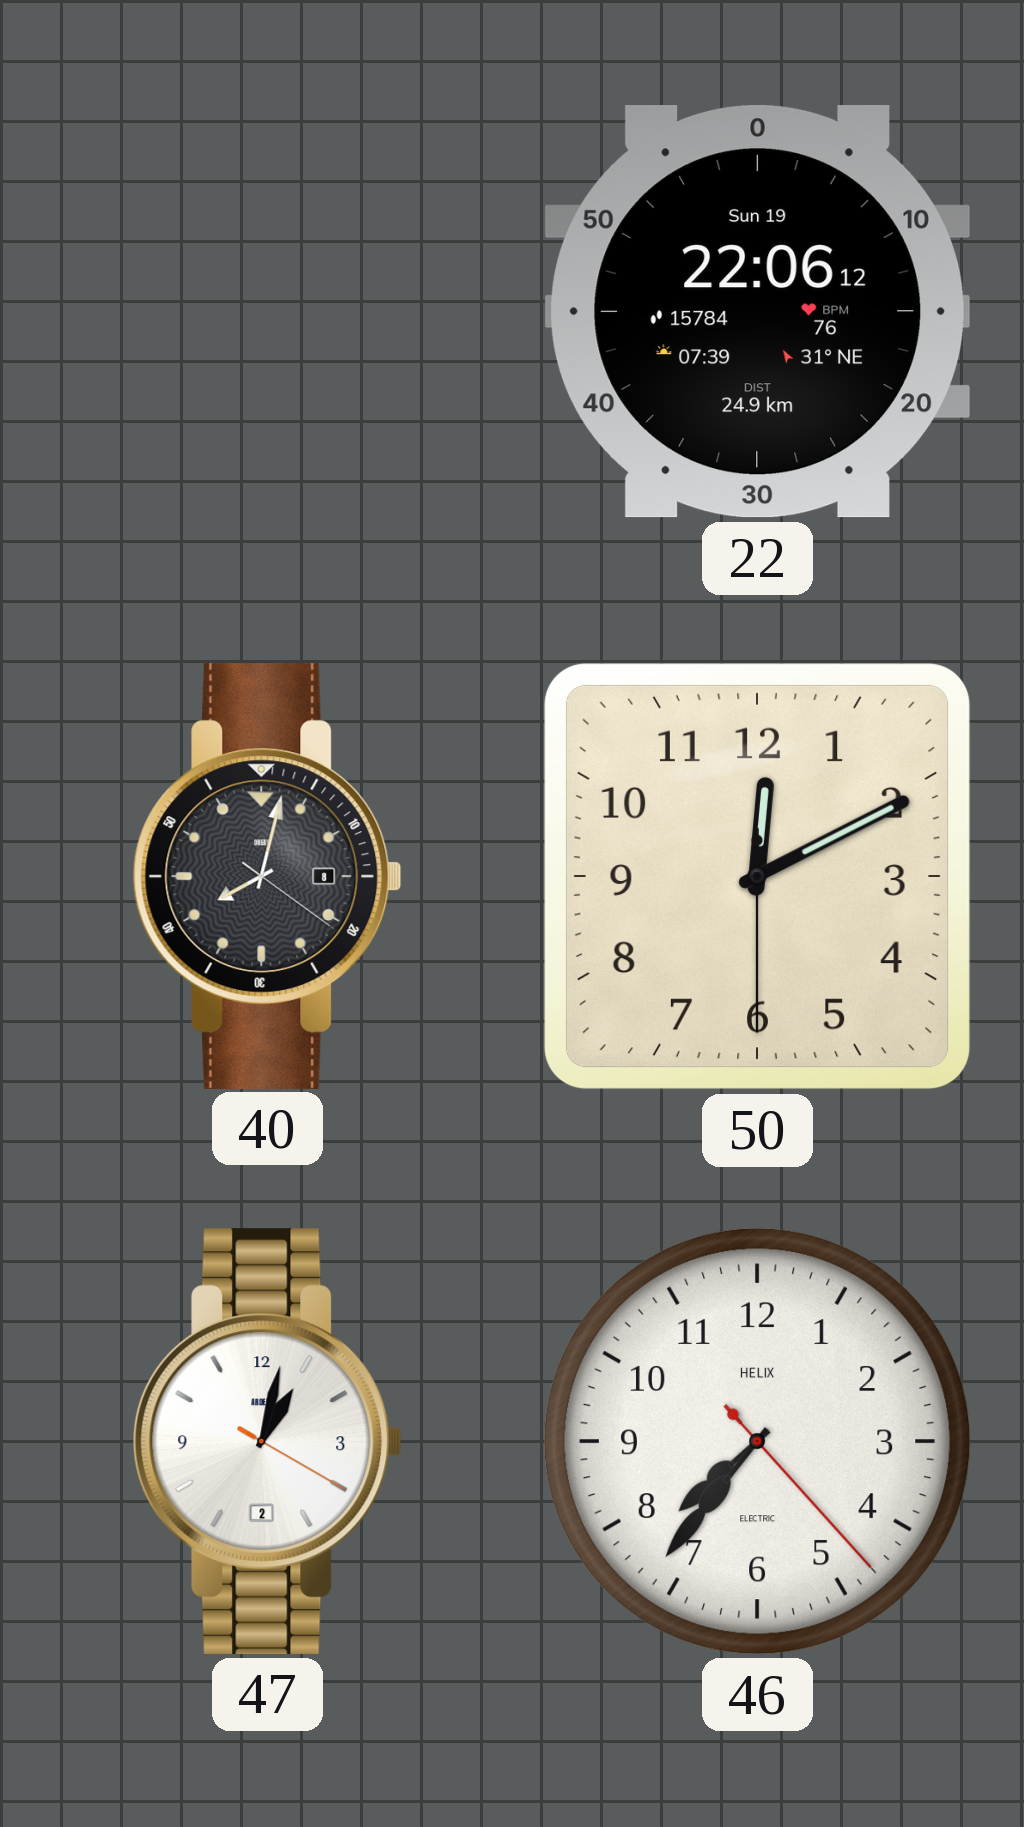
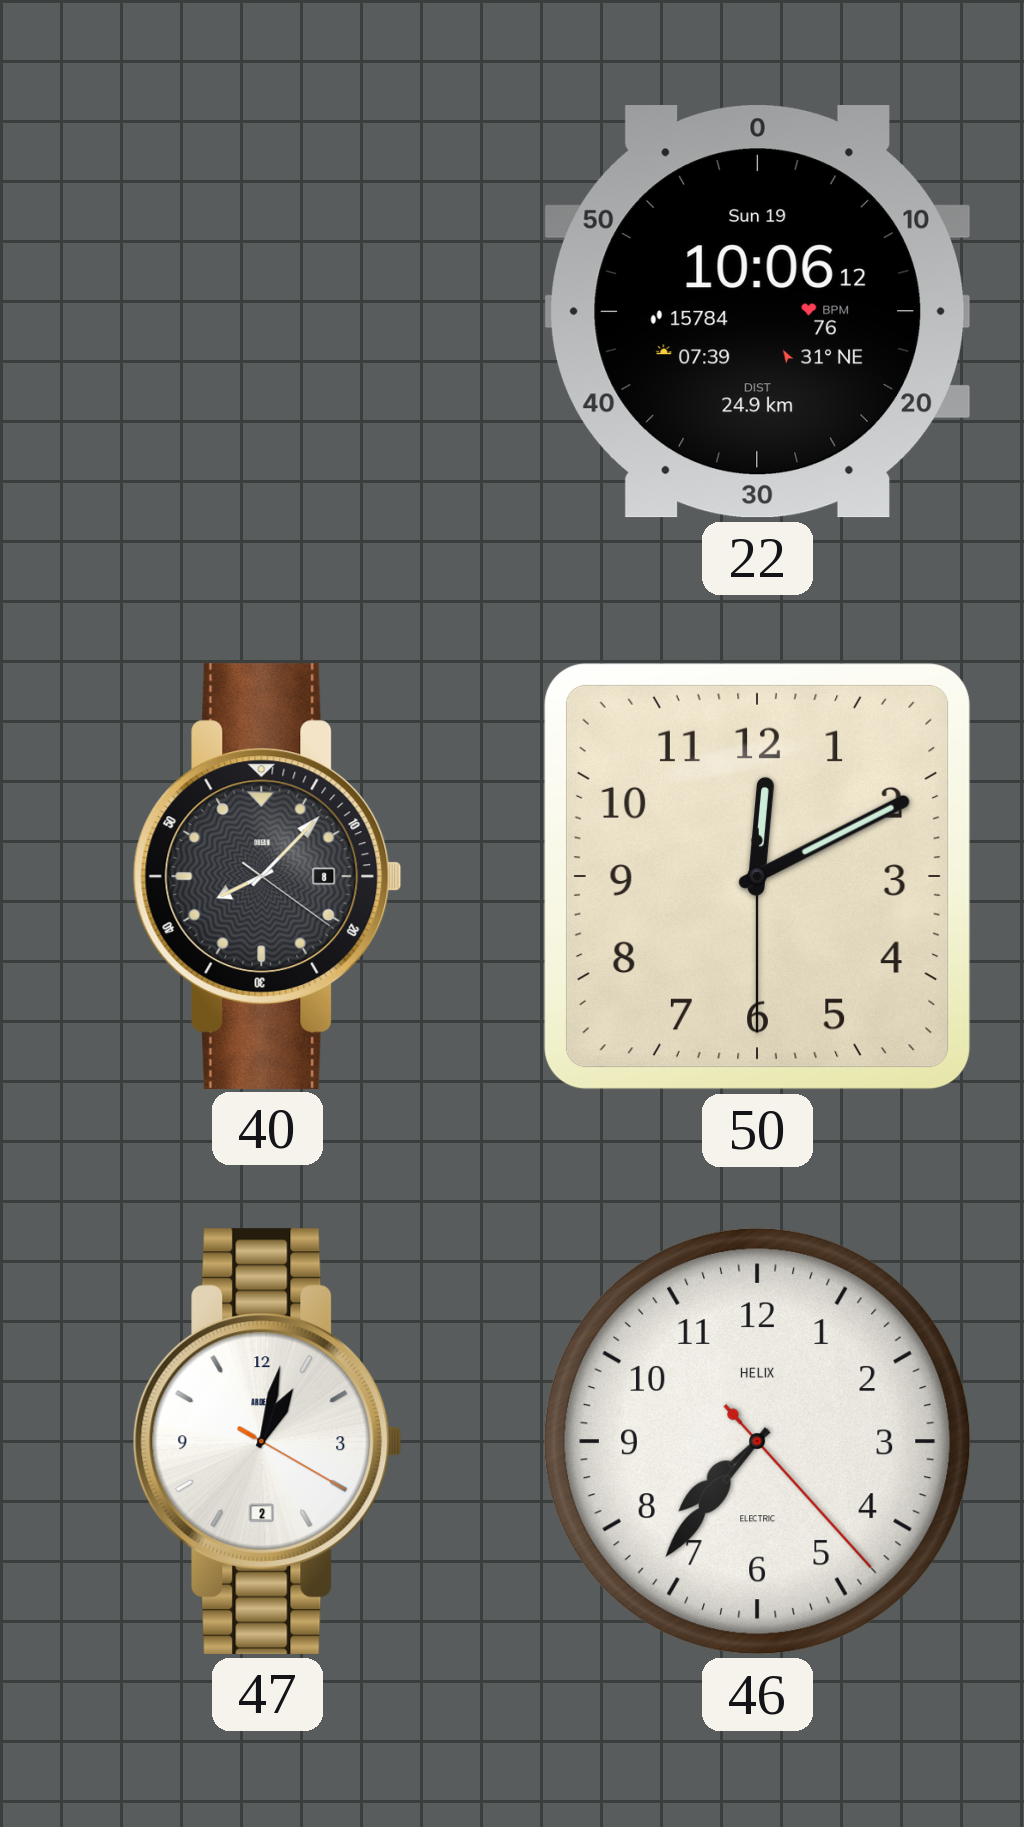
22: 22:06 -> 10:06 (757, 312)
40: 8:02 -> 8:07 (267, 876)
